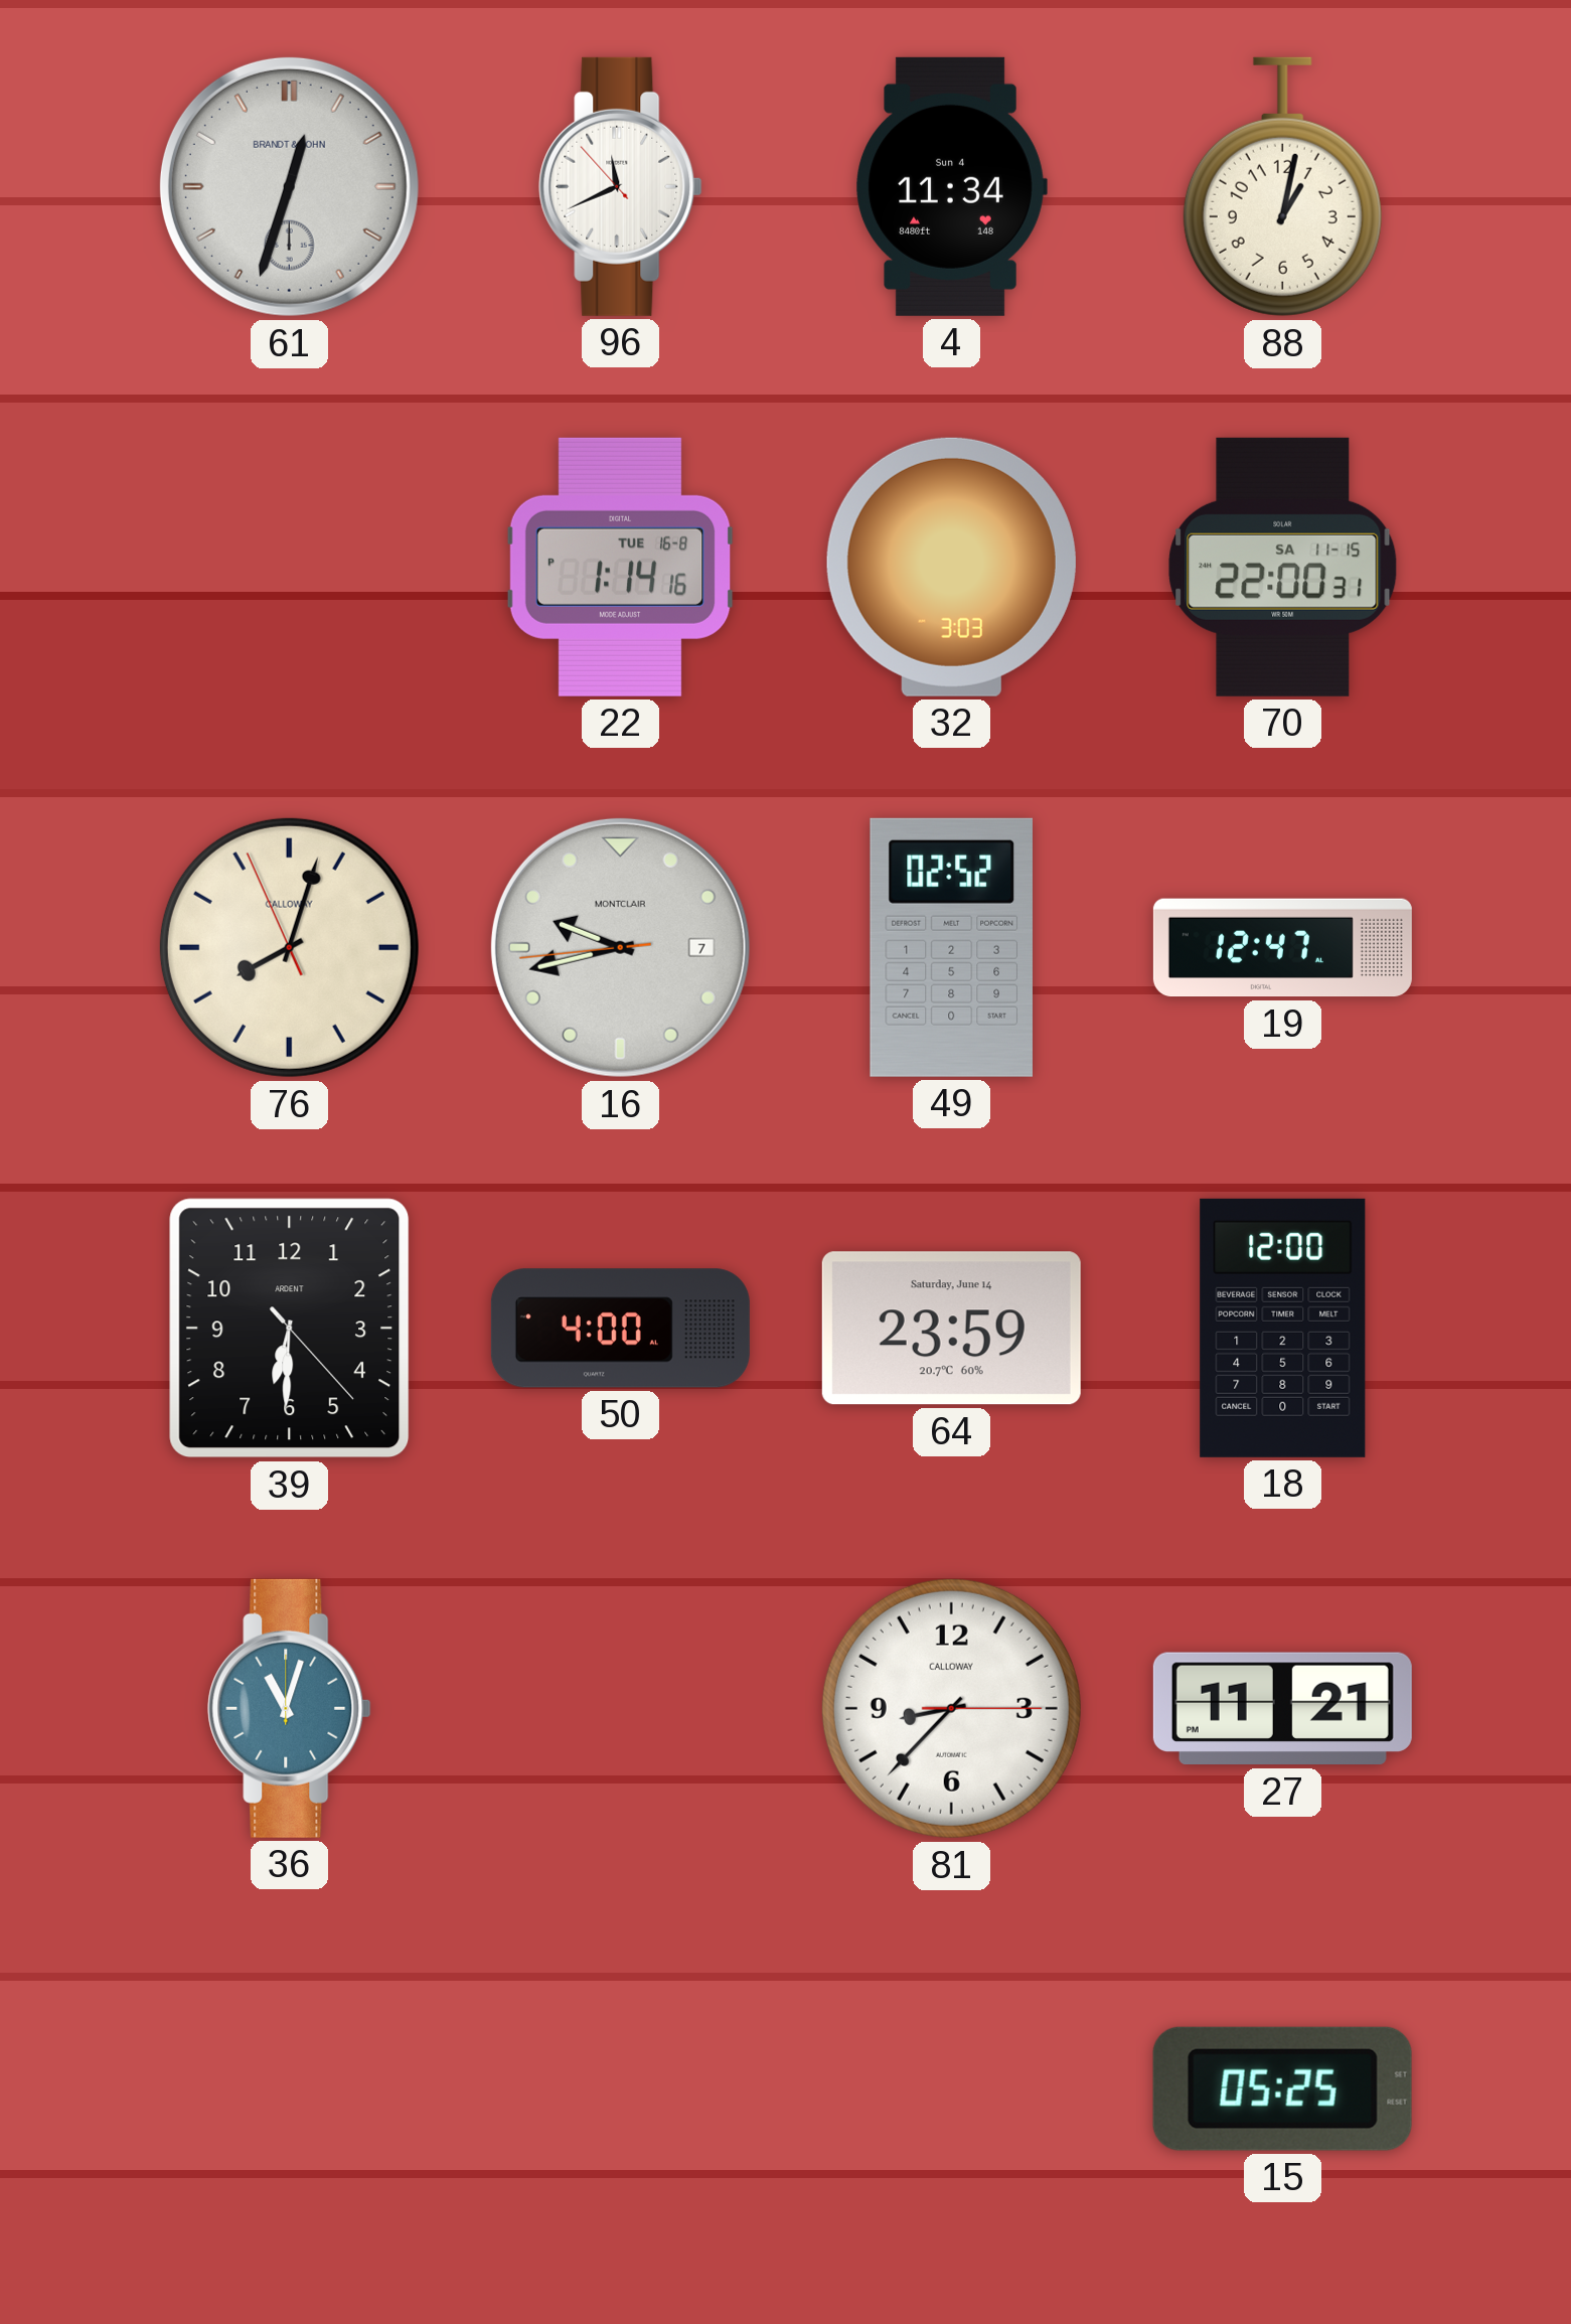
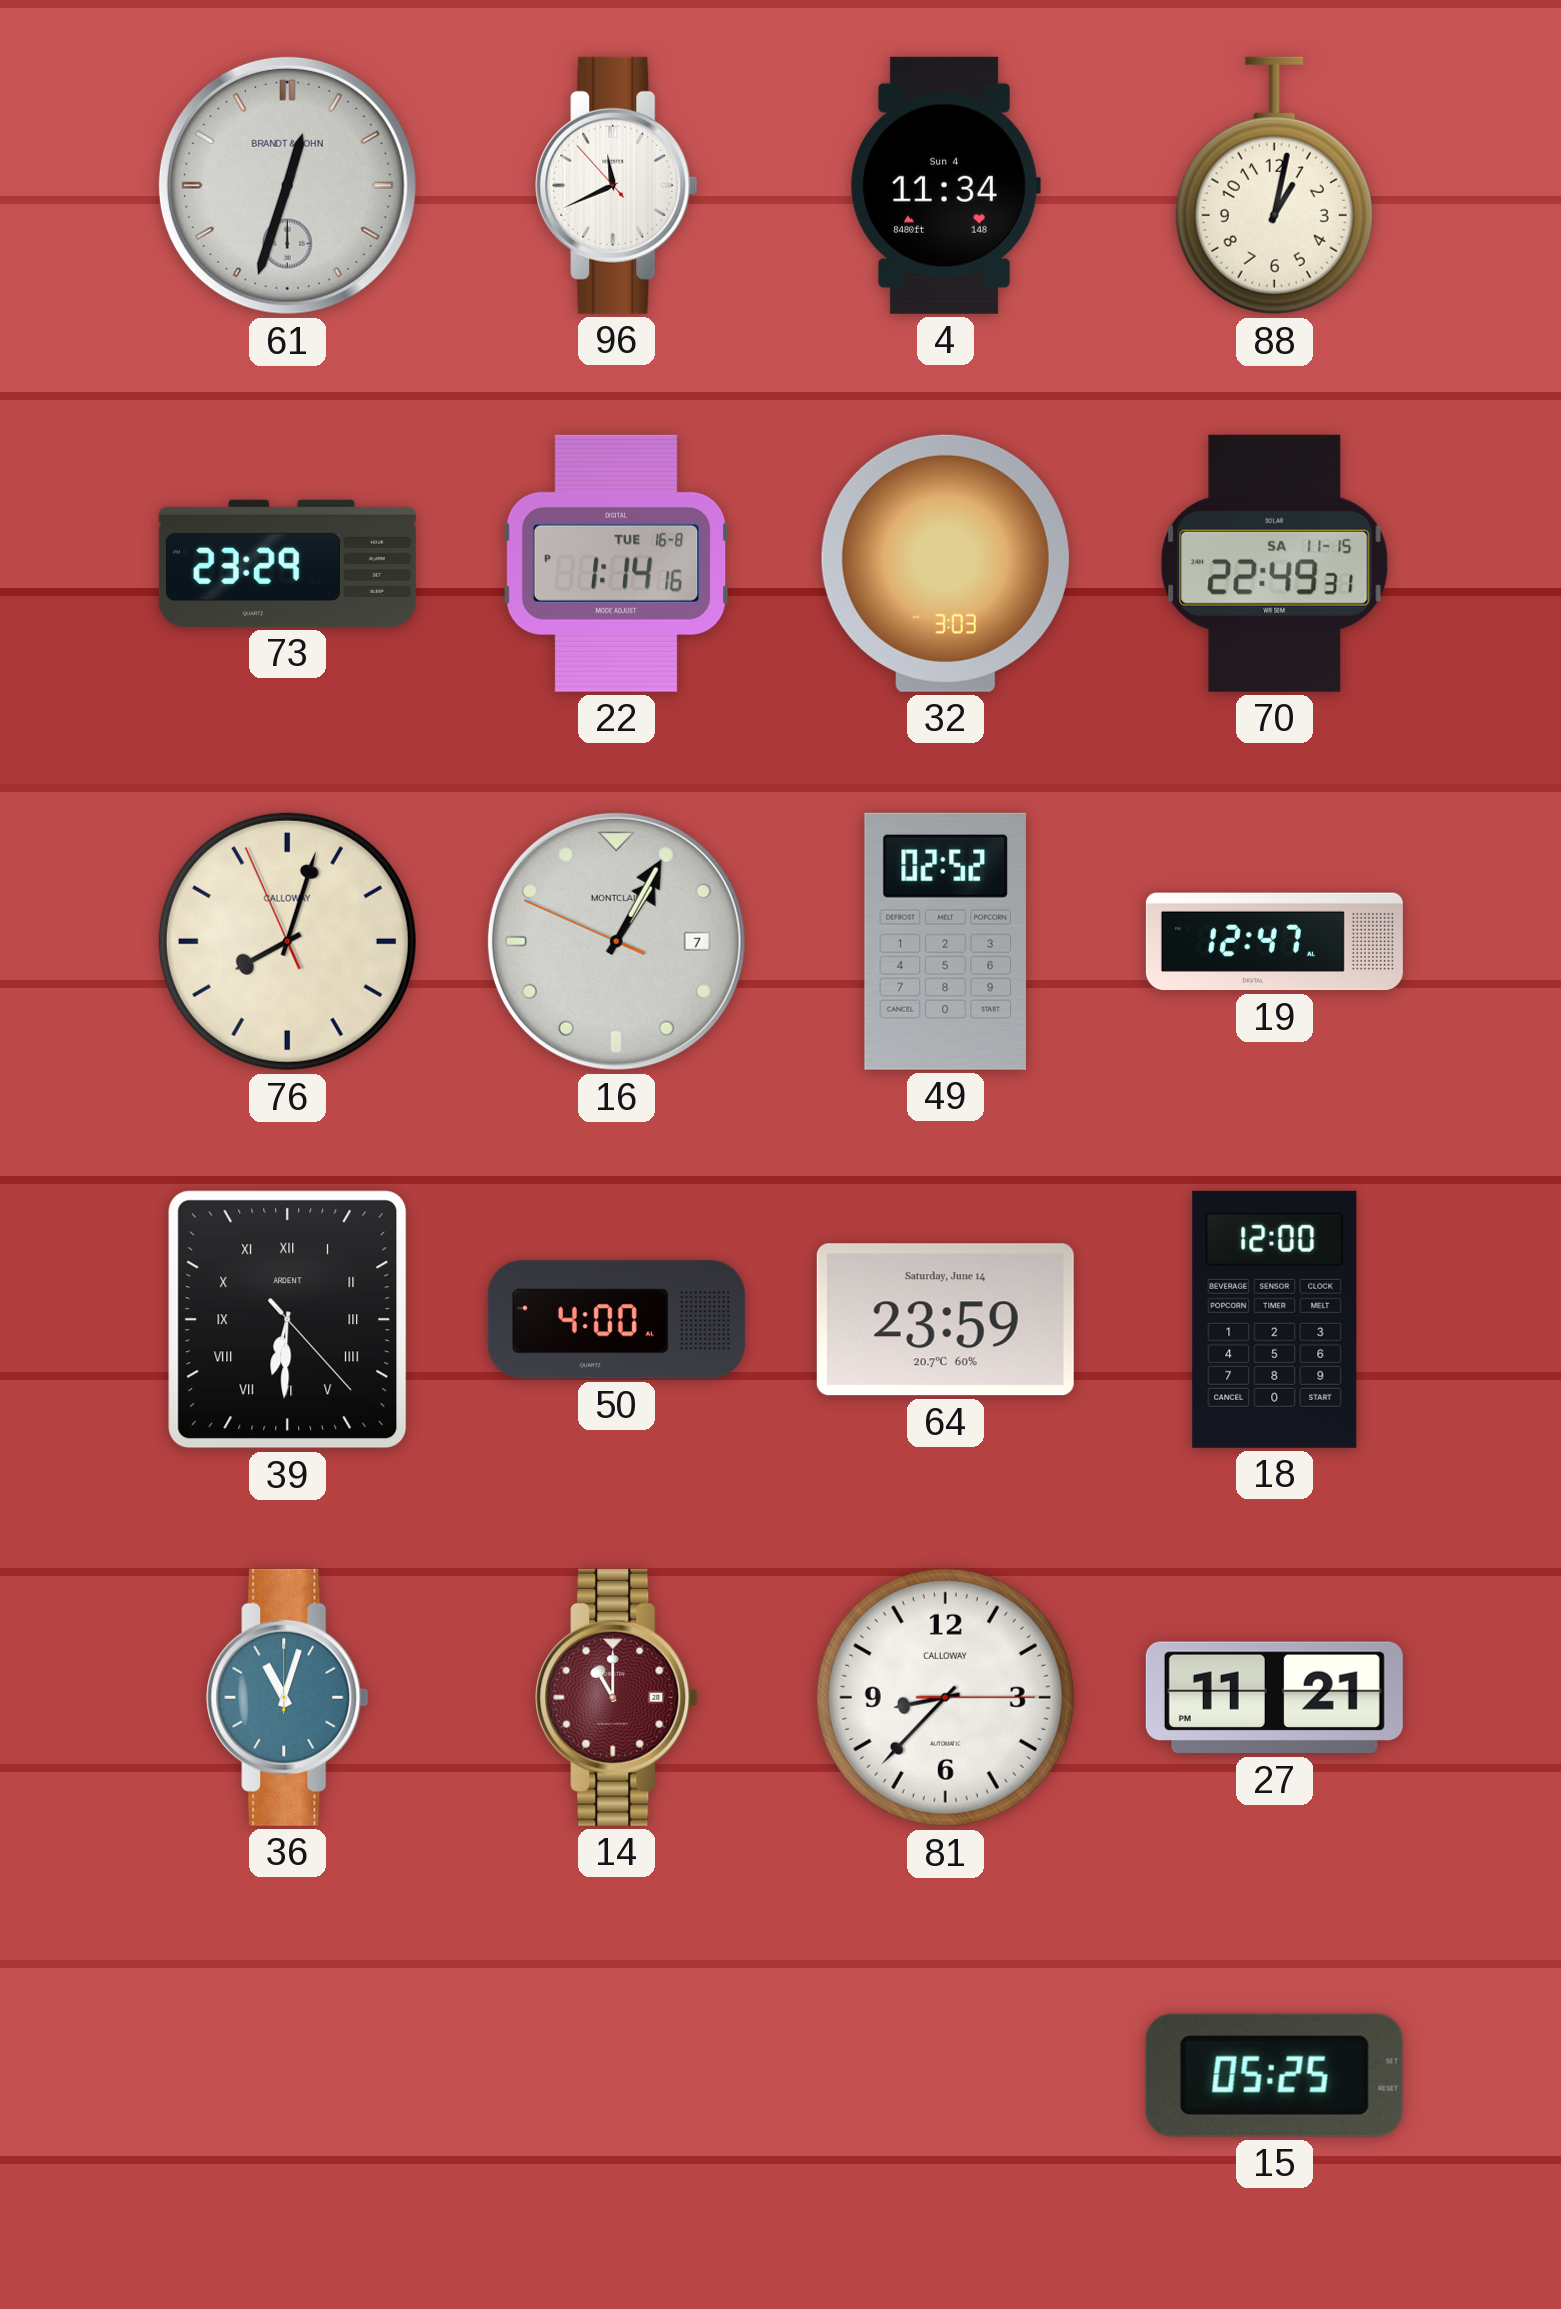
73: none -> 23:29 (287, 563)
70: 22:00 -> 22:49 (1275, 563)
16: 9:42 -> 1:04 (616, 941)
39 numerals: Arabic -> Roman (288, 1320)
14: none -> 11:00 (617, 1697)
